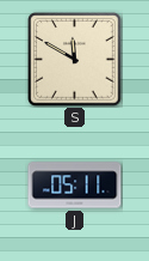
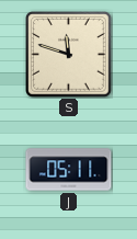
S: 11:50 -> 11:48 (69, 55)
